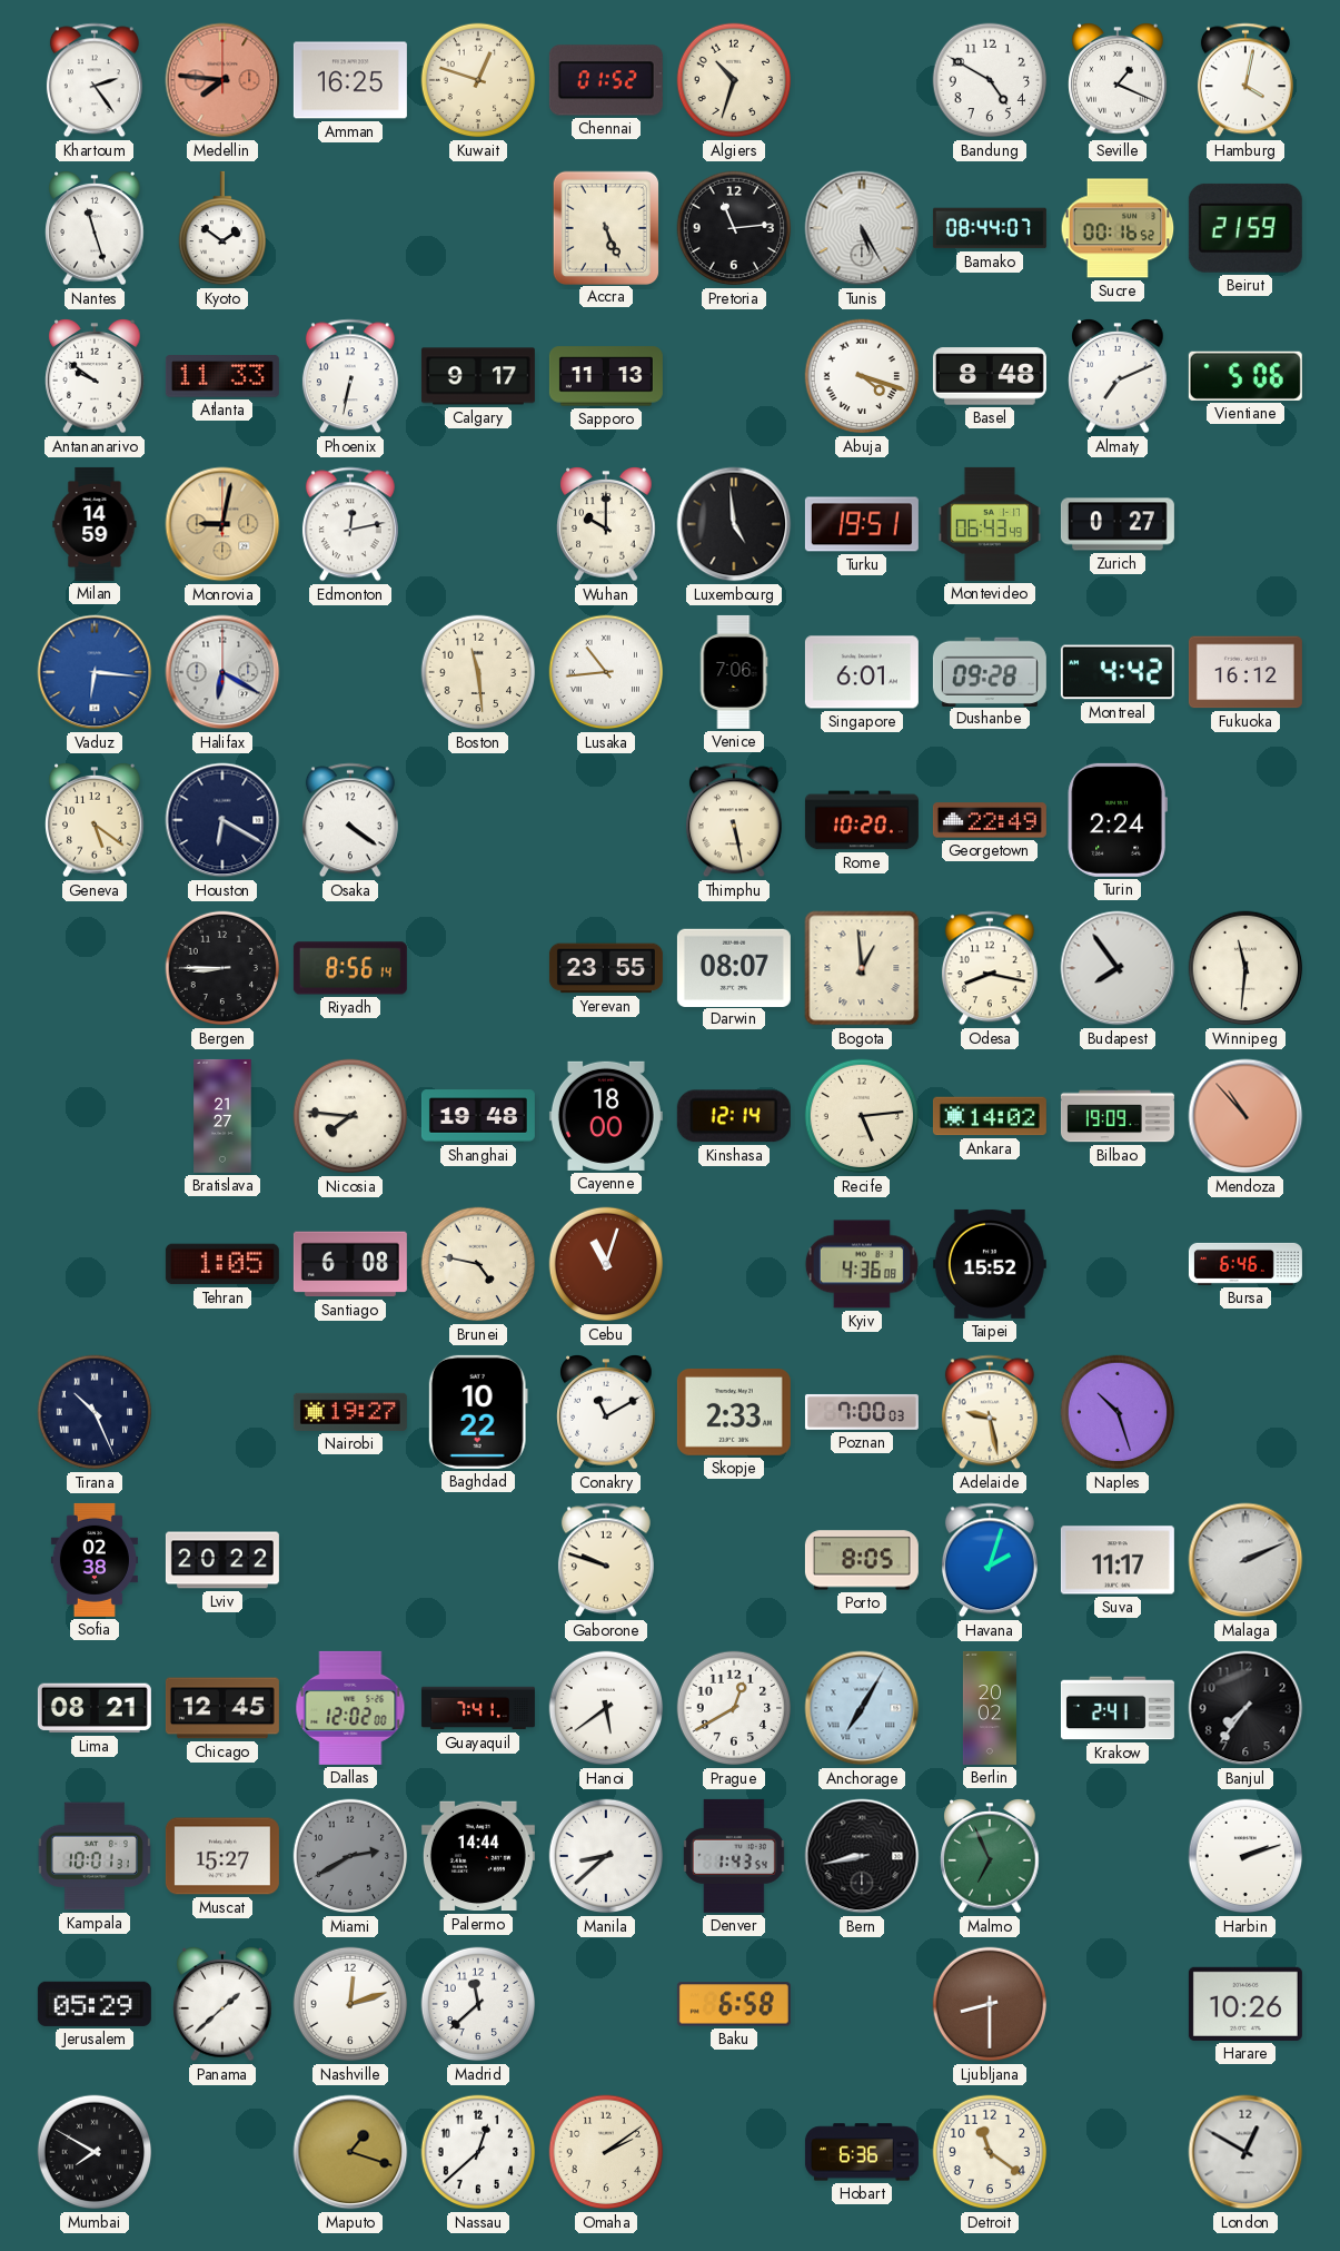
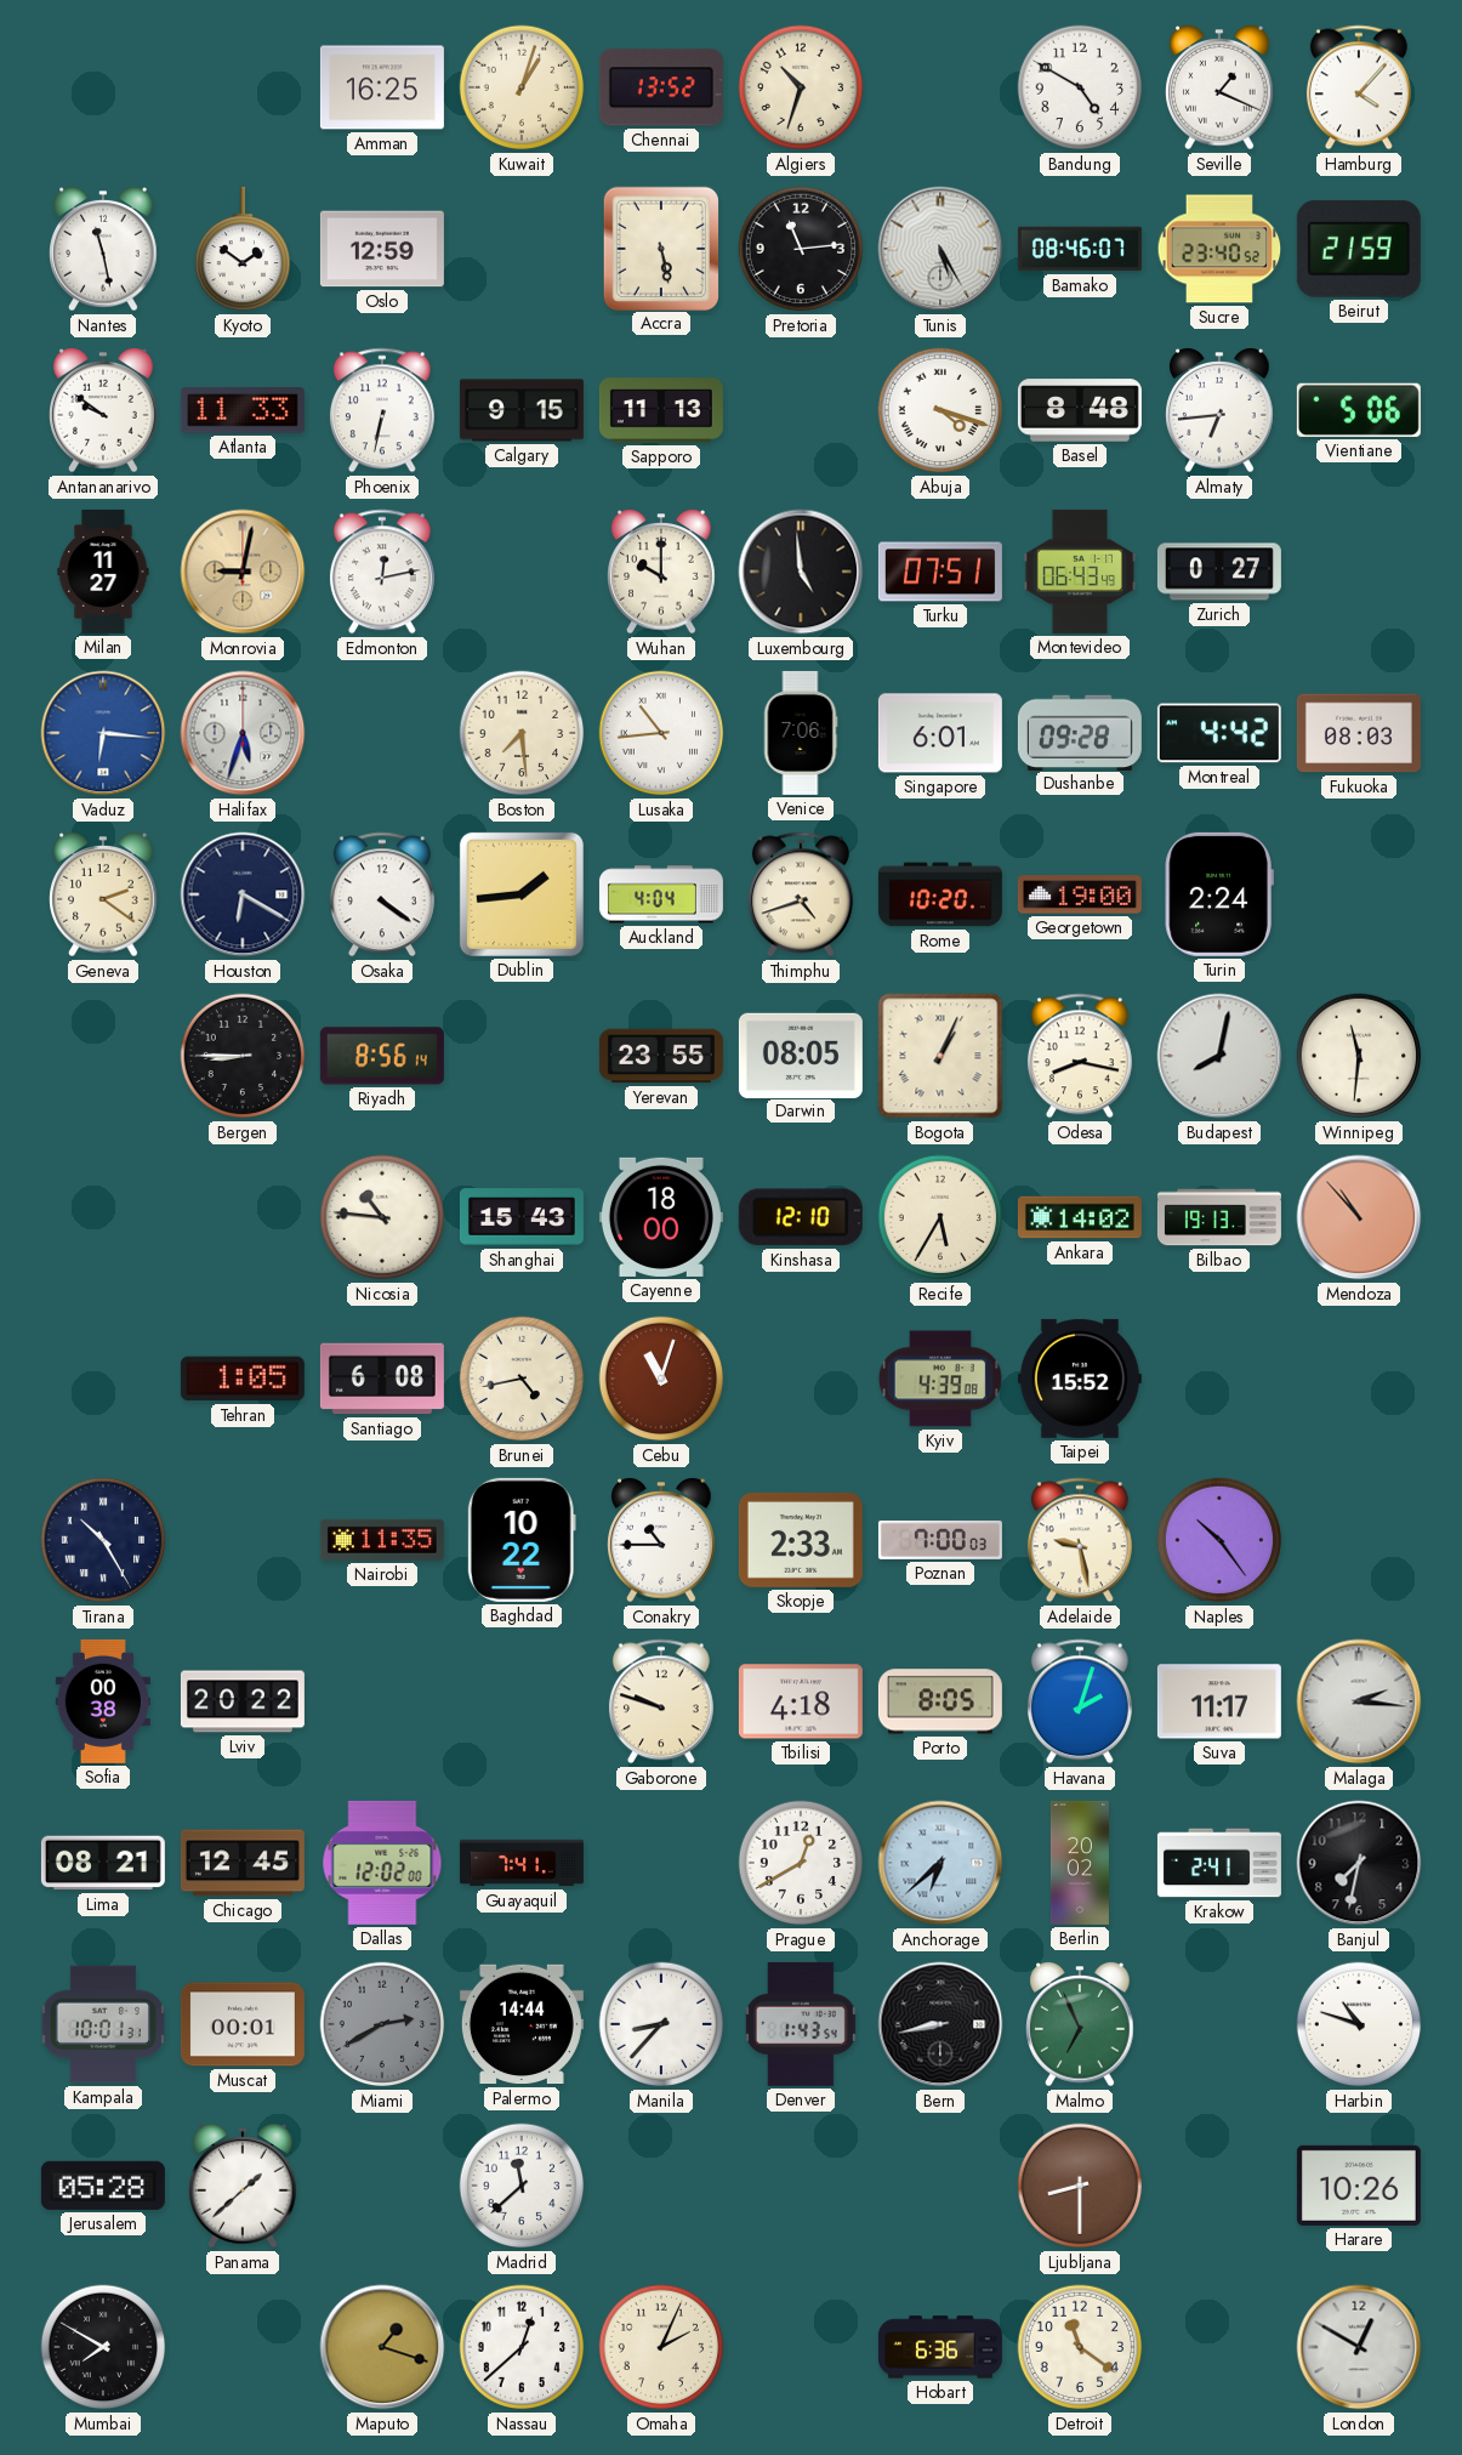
Khartoum: 2:24 -> none (95, 80)
Medellin: 7:46 -> none (222, 80)
Kuwait: 12:48 -> 1:03 (522, 87)
Chennai: 01:52 -> 13:52 (661, 87)
Hamburg: 4:02 -> 4:07 (1359, 87)
Nantes: 11:27 -> 11:28 (103, 250)
Oslo: none -> 12:59 (382, 249)
Accra: 5:26 -> 5:28 (660, 248)
Bamako: 08:44 -> 08:46 (1080, 249)
Sucre: 00:16 -> 23:40 (1219, 249)
Calgary: 9:17 -> 9:15 (522, 410)
Almaty: 7:11 -> 6:44 (1219, 411)
Milan: 14:59 -> 11:27 (103, 572)
Turku: 19:51 -> 07:51 (940, 572)
Halifax: 6:20 -> 5:33 (243, 733)
Boston: 11:29 -> 7:29 (522, 733)
Fukuoka: 16:12 -> 08:03 (1359, 733)
Geneva: 5:21 -> 2:21 (103, 896)
Dublin: none -> 1:44 (522, 894)
Auckland: none -> 4:04 (661, 894)
Thimphu: 5:28 -> 4:42 (801, 894)
Georgetown: 22:49 -> 19:00 (1080, 894)
Darwin: 08:07 -> 08:05 (801, 1055)
Bogota: 12:59 -> 1:04 (940, 1056)
Budapest: 7:54 -> 8:02 (1219, 1056)
Bratislava: 21:27 -> none (222, 1116)
Nicosia: 7:46 -> 10:46 (382, 1217)
Shanghai: 19:48 -> 15:43 (522, 1217)
Kinshasa: 12:14 -> 12:10 (801, 1217)
Recife: 5:14 -> 5:35 (940, 1217)
Bilbao: 19:09 -> 19:13 (1219, 1217)
Brunei: 4:47 -> 4:43 (522, 1379)
Kyiv: 4:36 -> 4:39 (940, 1379)
Bursa: 6:46 -> none (1245, 1264)
Tirana: 10:26 -> 10:25 (103, 1540)
Nairobi: 19:27 -> 11:35 (382, 1540)
Conakry: 11:10 -> 10:45 (661, 1541)
Naples: 10:27 -> 10:24 (1219, 1540)
Sofia: 02:38 -> 00:38 (103, 1701)
Tbilisi: none -> 4:18 (801, 1701)
Malaga: 2:11 -> 2:16 (1359, 1701)
Hanoi: 5:39 -> none (606, 1708)
Anchorage: 7:05 -> 6:38 (940, 1863)
Banjul: 7:36 -> 7:32 (1359, 1863)
Muscat: 15:27 -> 00:01 (243, 2024)
Manila: 8:38 -> 8:37 (661, 2024)
Harbin: 2:12 -> 10:48 (1359, 2024)
Jerusalem: 05:29 -> 05:28 (103, 2186)
Nashville: 12:12 -> none (350, 2004)
Baku: 6:58 -> none (734, 2004)
Omaha: 2:09 -> 2:04 (661, 2347)
